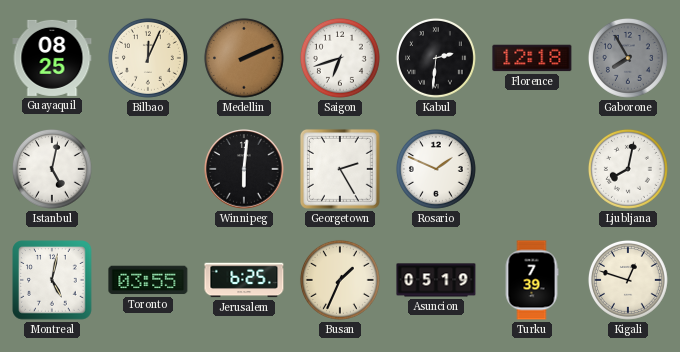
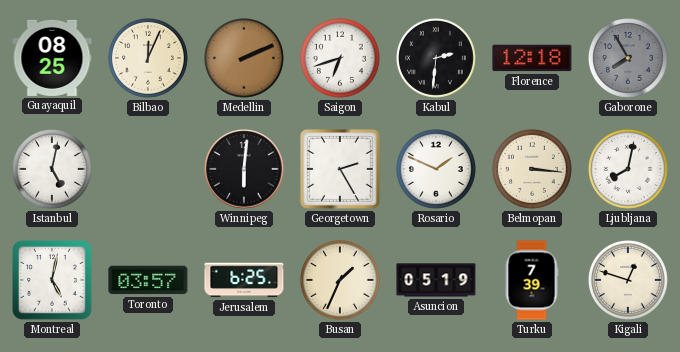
Belmopan: none -> 3:16 (532, 169)
Toronto: 03:55 -> 03:57 (148, 280)
